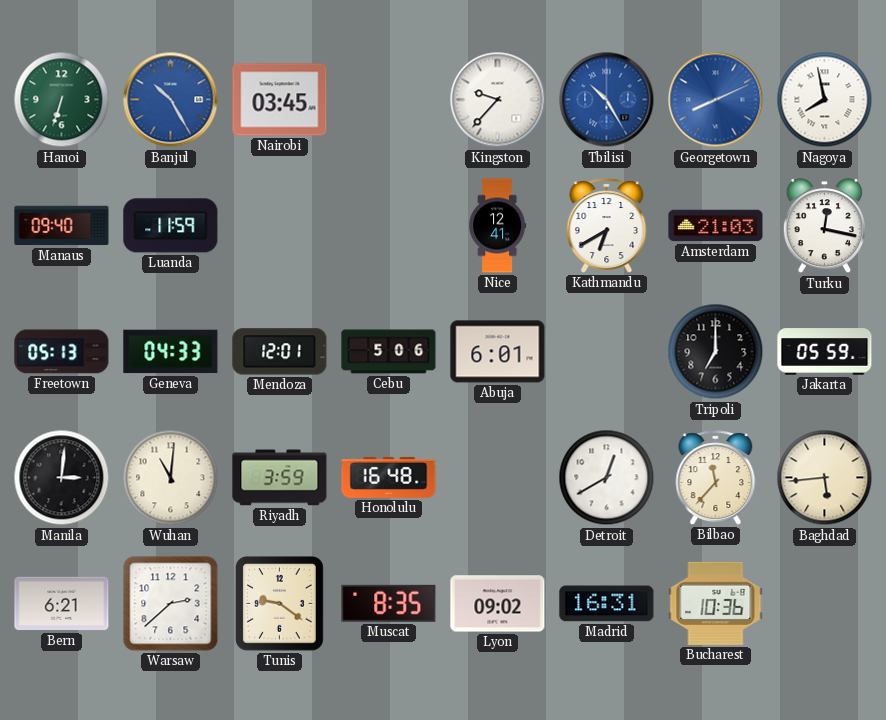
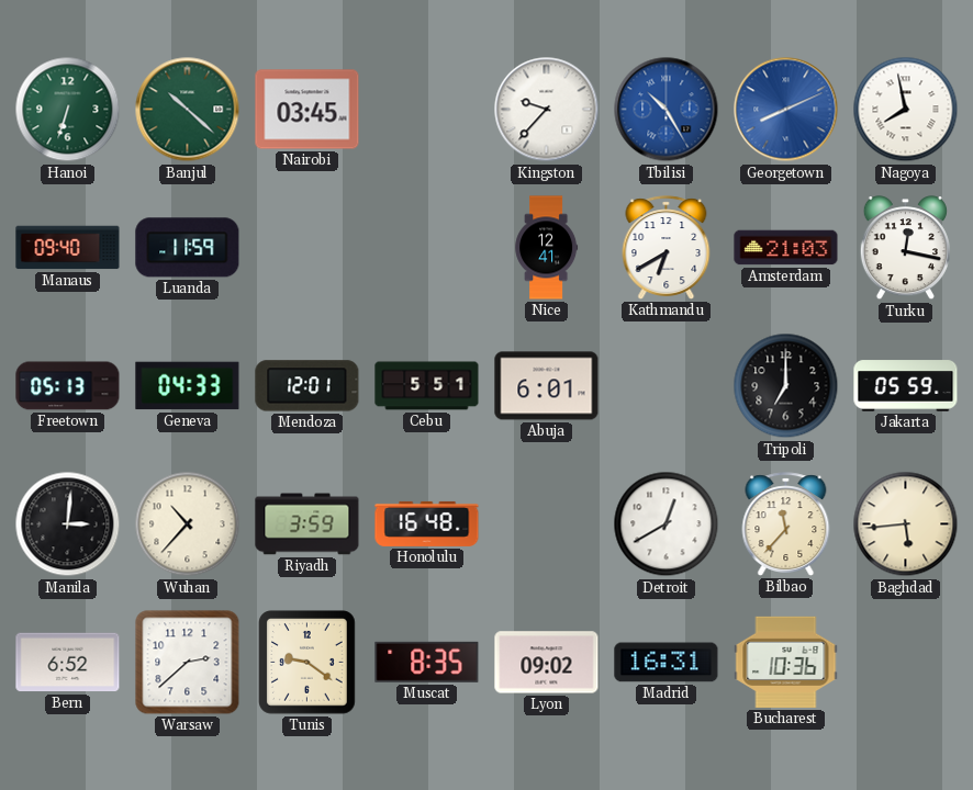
Banjul: 10:25 -> 10:22 (188, 110)
Banjul dial: blue -> green (188, 110)
Cebu: 5:06 -> 5:51 (427, 386)
Wuhan: 11:01 -> 10:37 (188, 524)
Bern: 6:21 -> 6:52 (68, 663)
